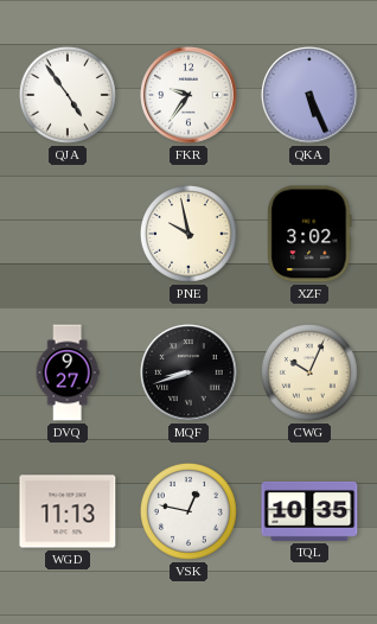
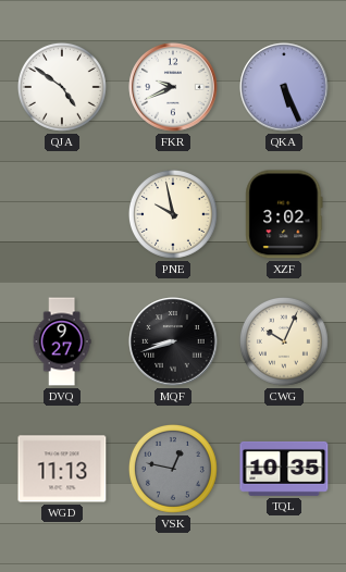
QJA: 4:54 -> 4:51 (62, 87)
FKR: 9:36 -> 9:41 (173, 87)
VSK dial: white -> grey (173, 469)
